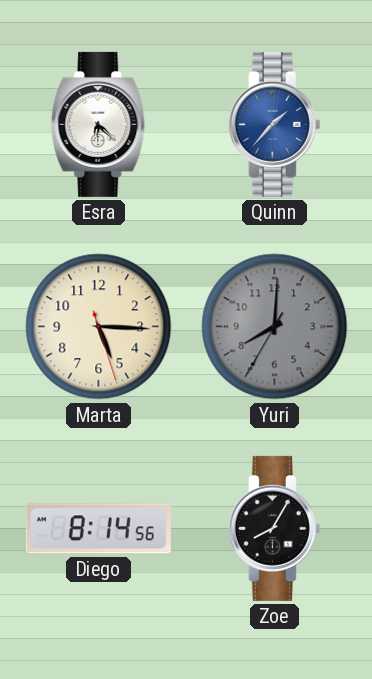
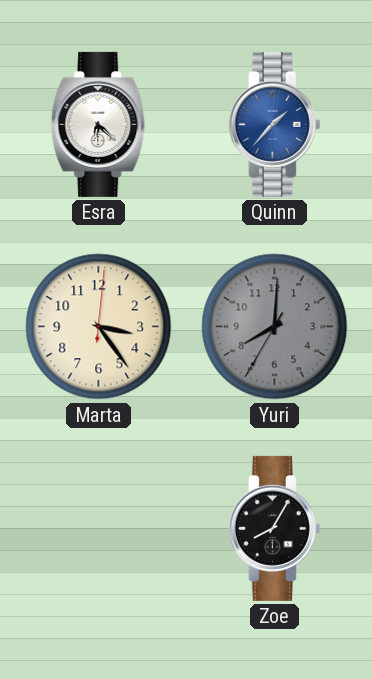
Marta: 5:15 -> 3:24 (99, 327)
Diego: 8:14 -> none (98, 529)
